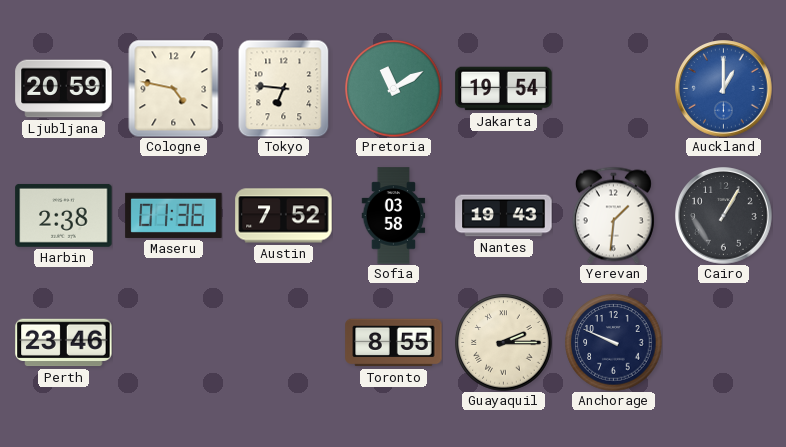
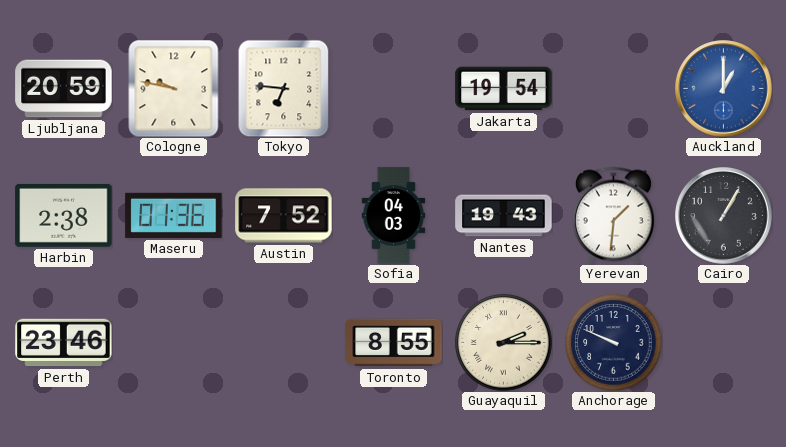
Cologne: 4:47 -> 9:47 (174, 88)
Pretoria: 11:10 -> none (394, 89)
Sofia: 03:58 -> 04:03 (394, 216)
